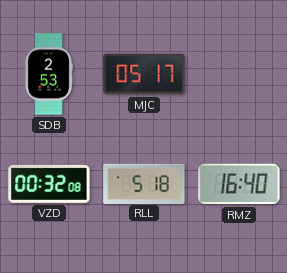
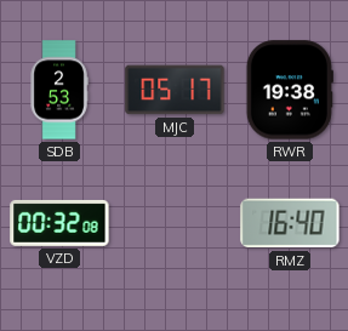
RWR: none -> 19:38 (290, 90)
RLL: 5:18 -> none (144, 183)
